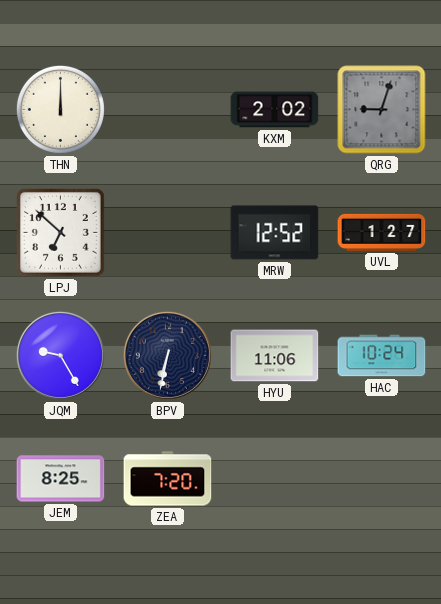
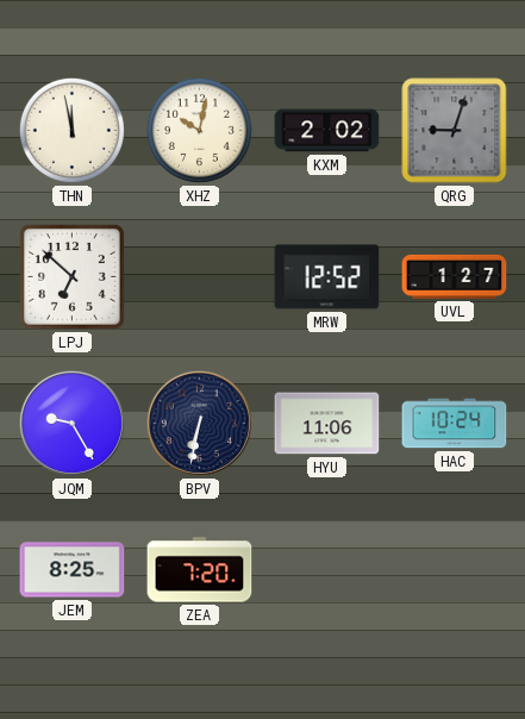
THN: 12:00 -> 11:58 (71, 130)
XHZ: none -> 10:02 (199, 130)
